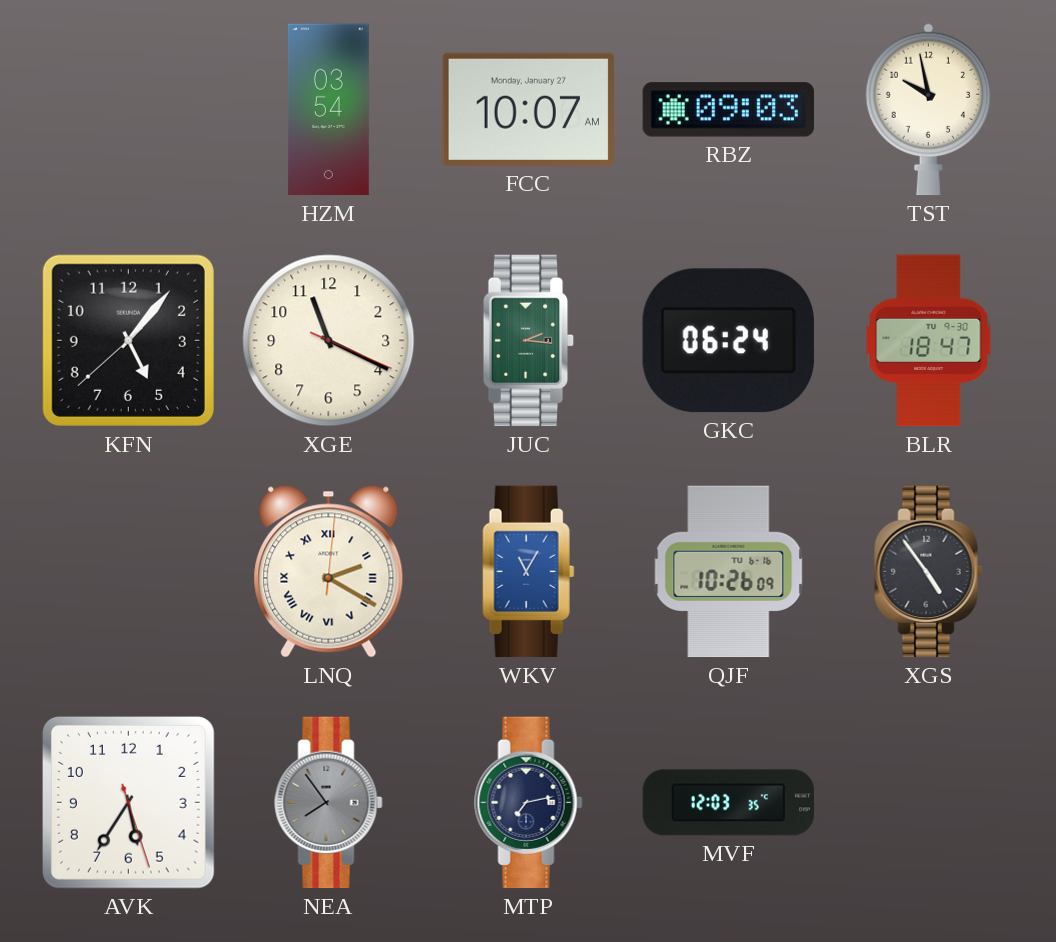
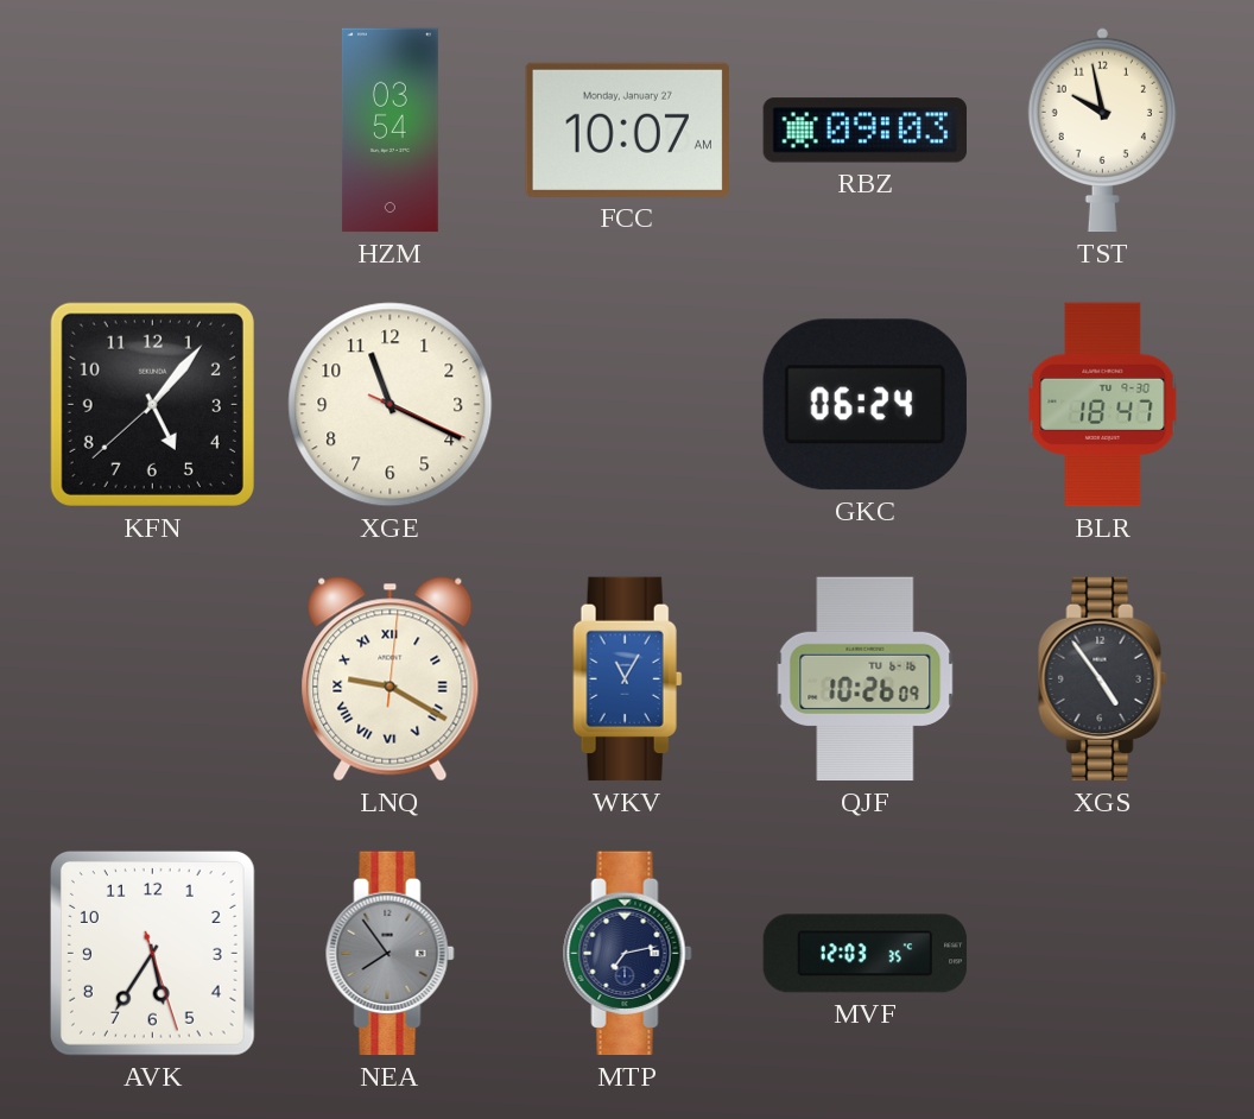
JUC: 2:16 -> none (529, 341)
LNQ: 2:20 -> 9:20 (391, 679)
